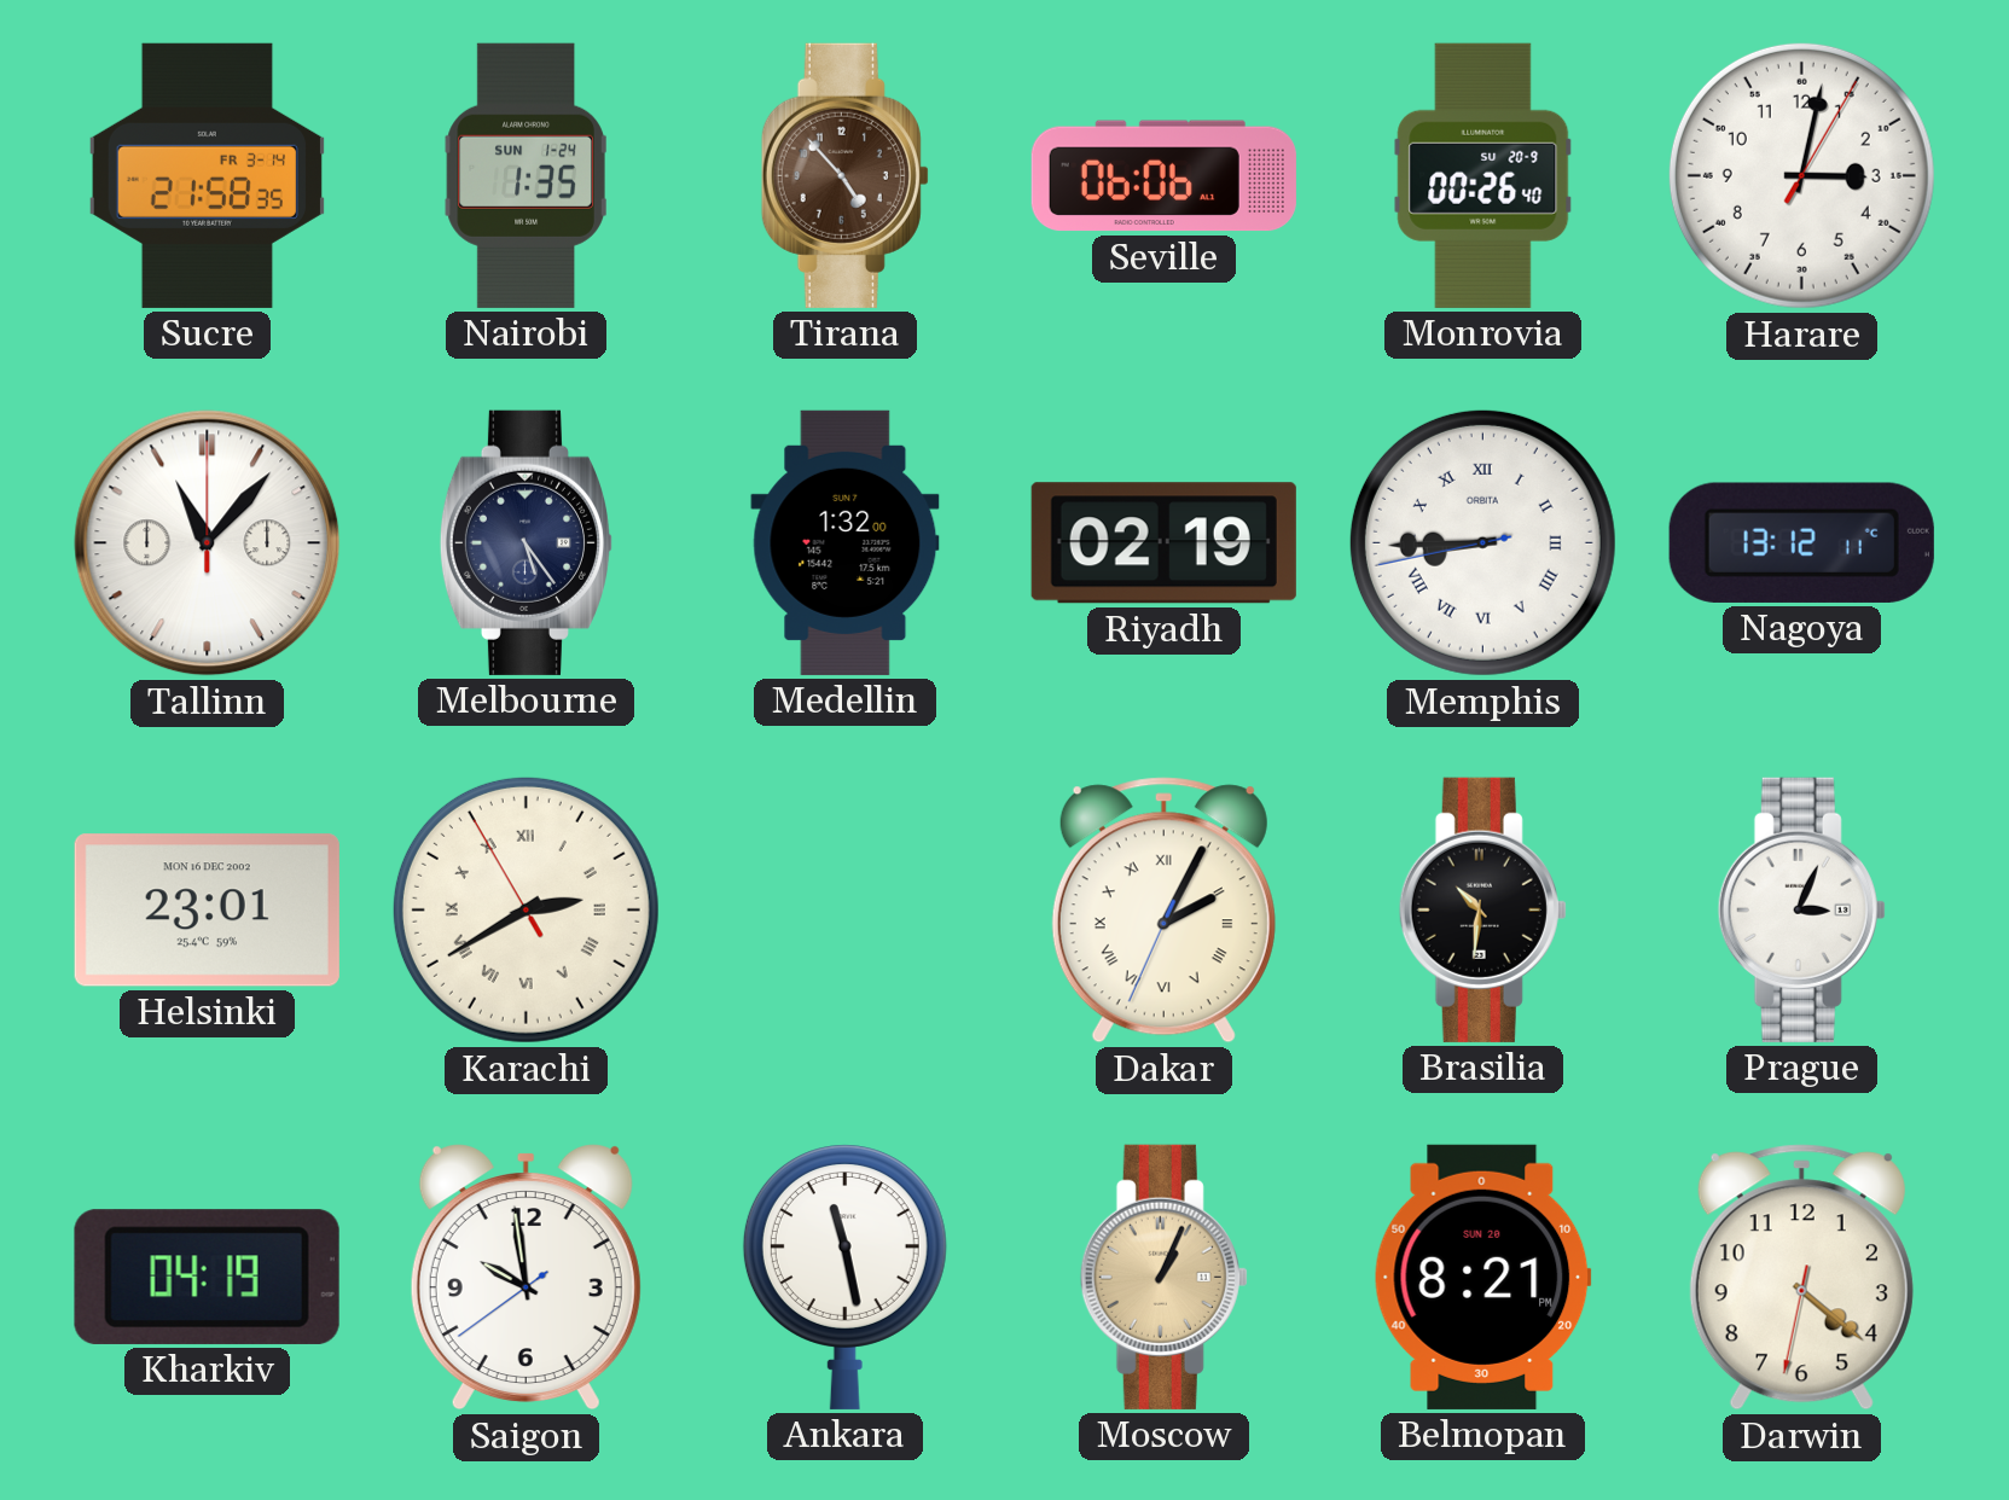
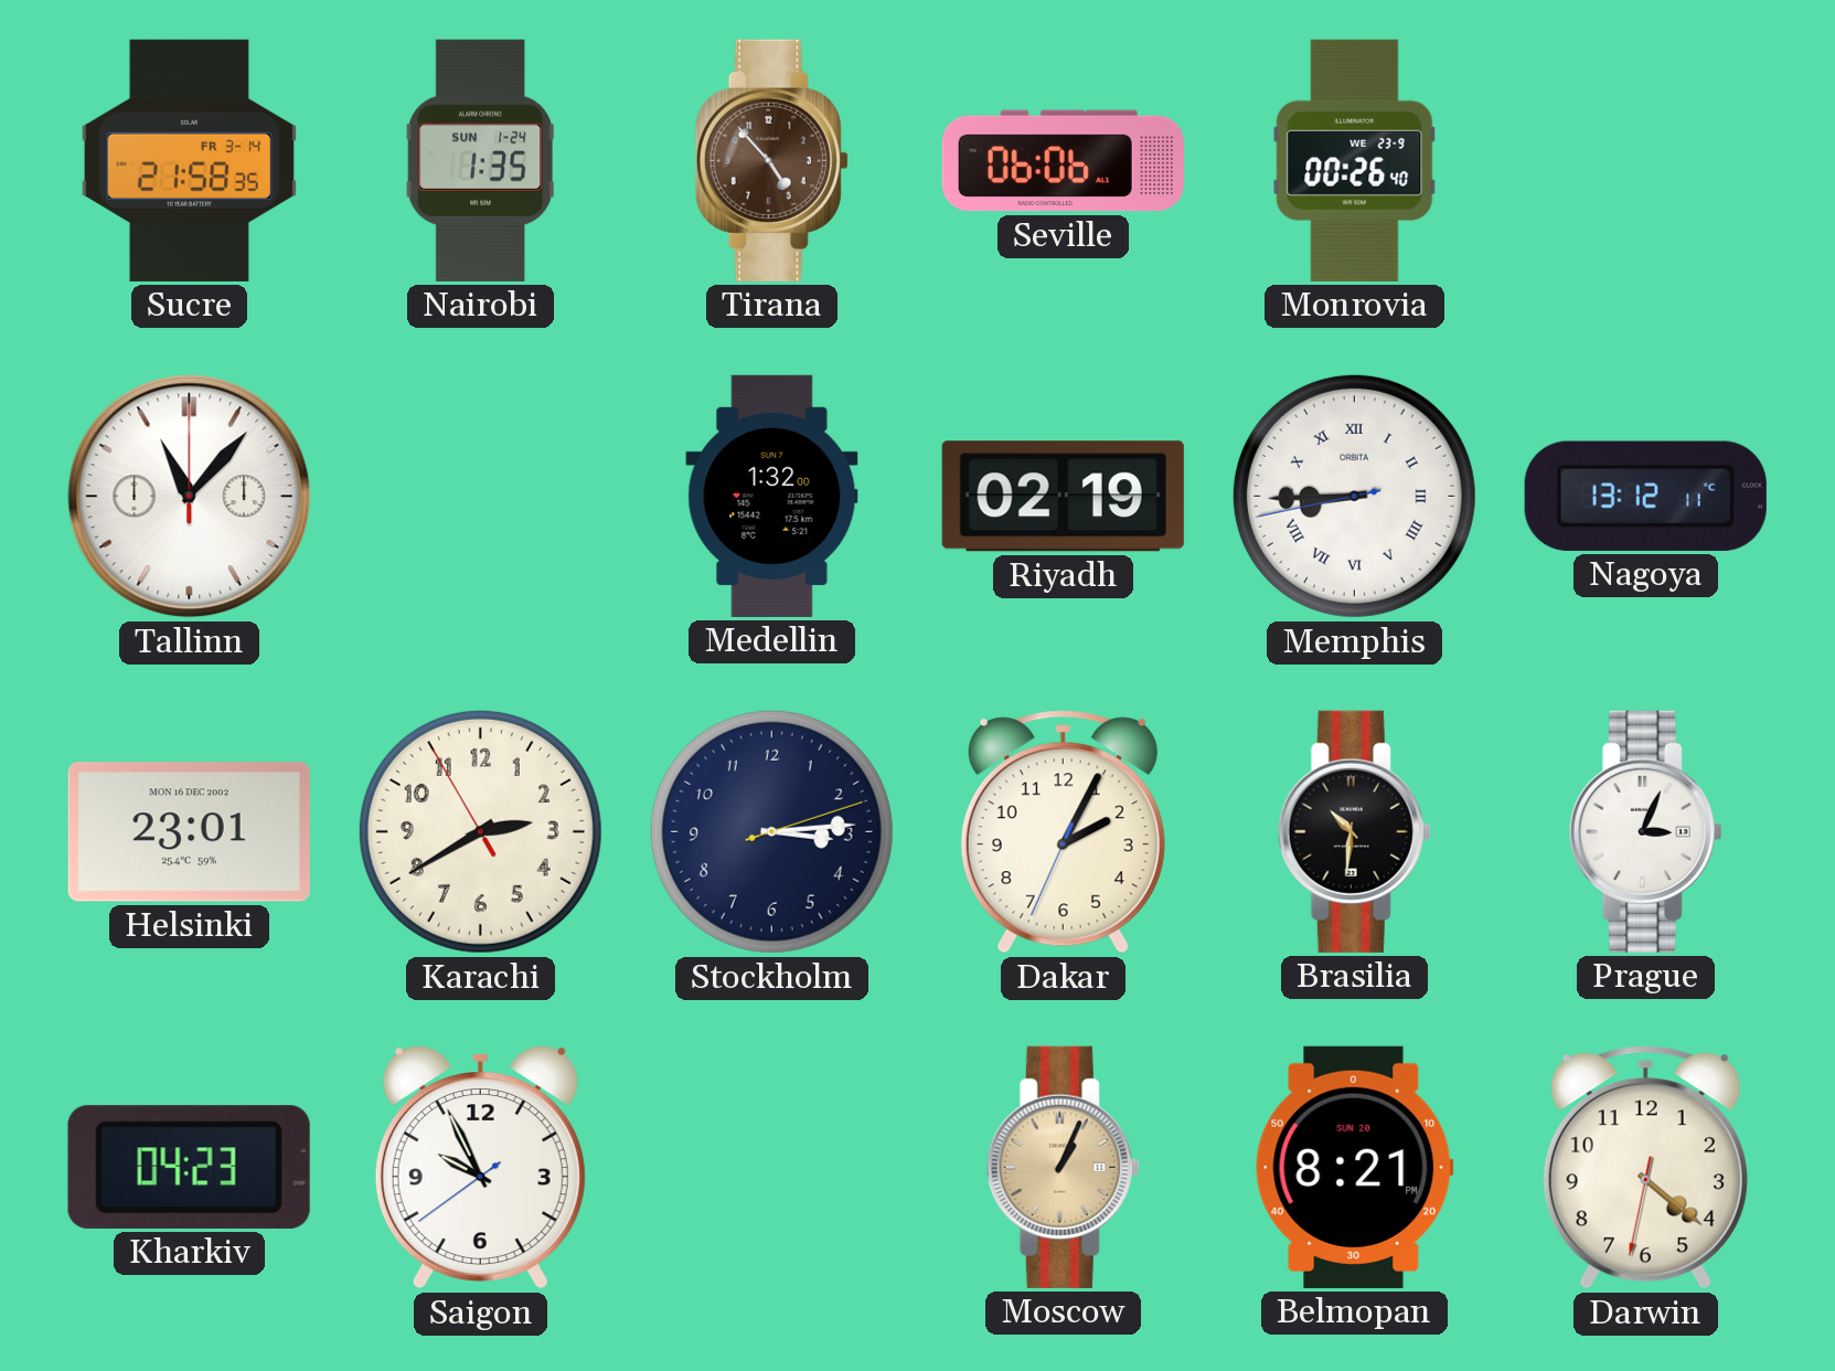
Monrovia date: SU 20-9 -> WE 23-9 (1355, 160)
Harare: 3:02 -> none (1801, 175)
Melbourne: 5:24 -> none (526, 542)
Karachi numerals: Roman -> Arabic (480, 831)
Stockholm: none -> 3:14 (771, 831)
Dakar numerals: Roman -> Arabic (1063, 832)
Kharkiv: 04:19 -> 04:23 (189, 1167)
Saigon: 9:58 -> 9:55 (480, 1168)
Ankara: 11:28 -> none (844, 1277)
